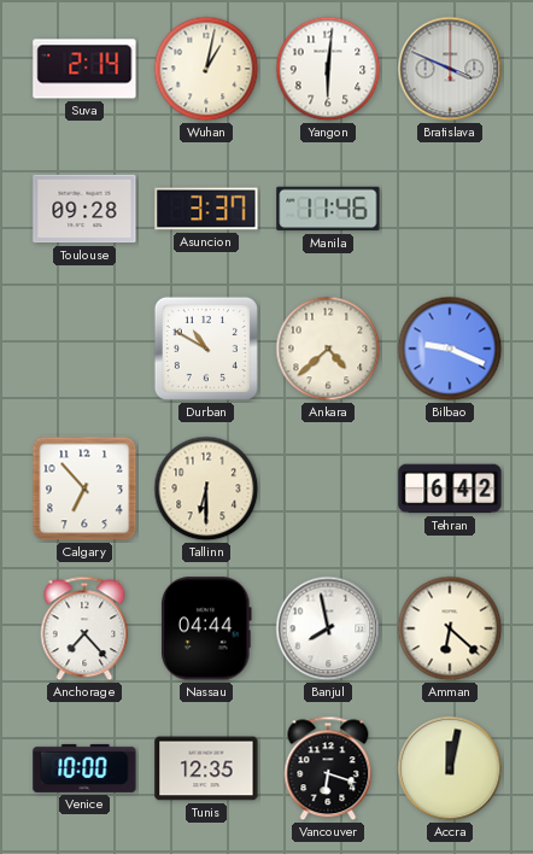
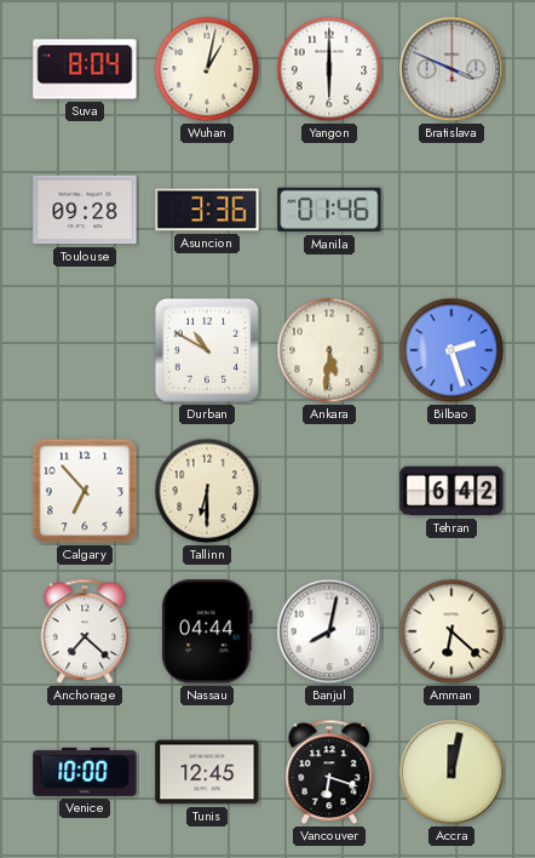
Suva: 2:14 -> 8:04 (85, 69)
Yangon: 6:01 -> 6:00 (329, 69)
Asuncion: 3:37 -> 3:36 (207, 210)
Manila: 11:46 -> 01:46 (329, 210)
Ankara: 4:38 -> 5:31 (329, 350)
Bilbao: 9:19 -> 2:27 (451, 350)
Anchorage: 7:23 -> 7:22 (85, 631)
Banjul: 7:58 -> 8:02 (329, 631)
Tunis: 12:35 -> 12:45 (207, 772)
